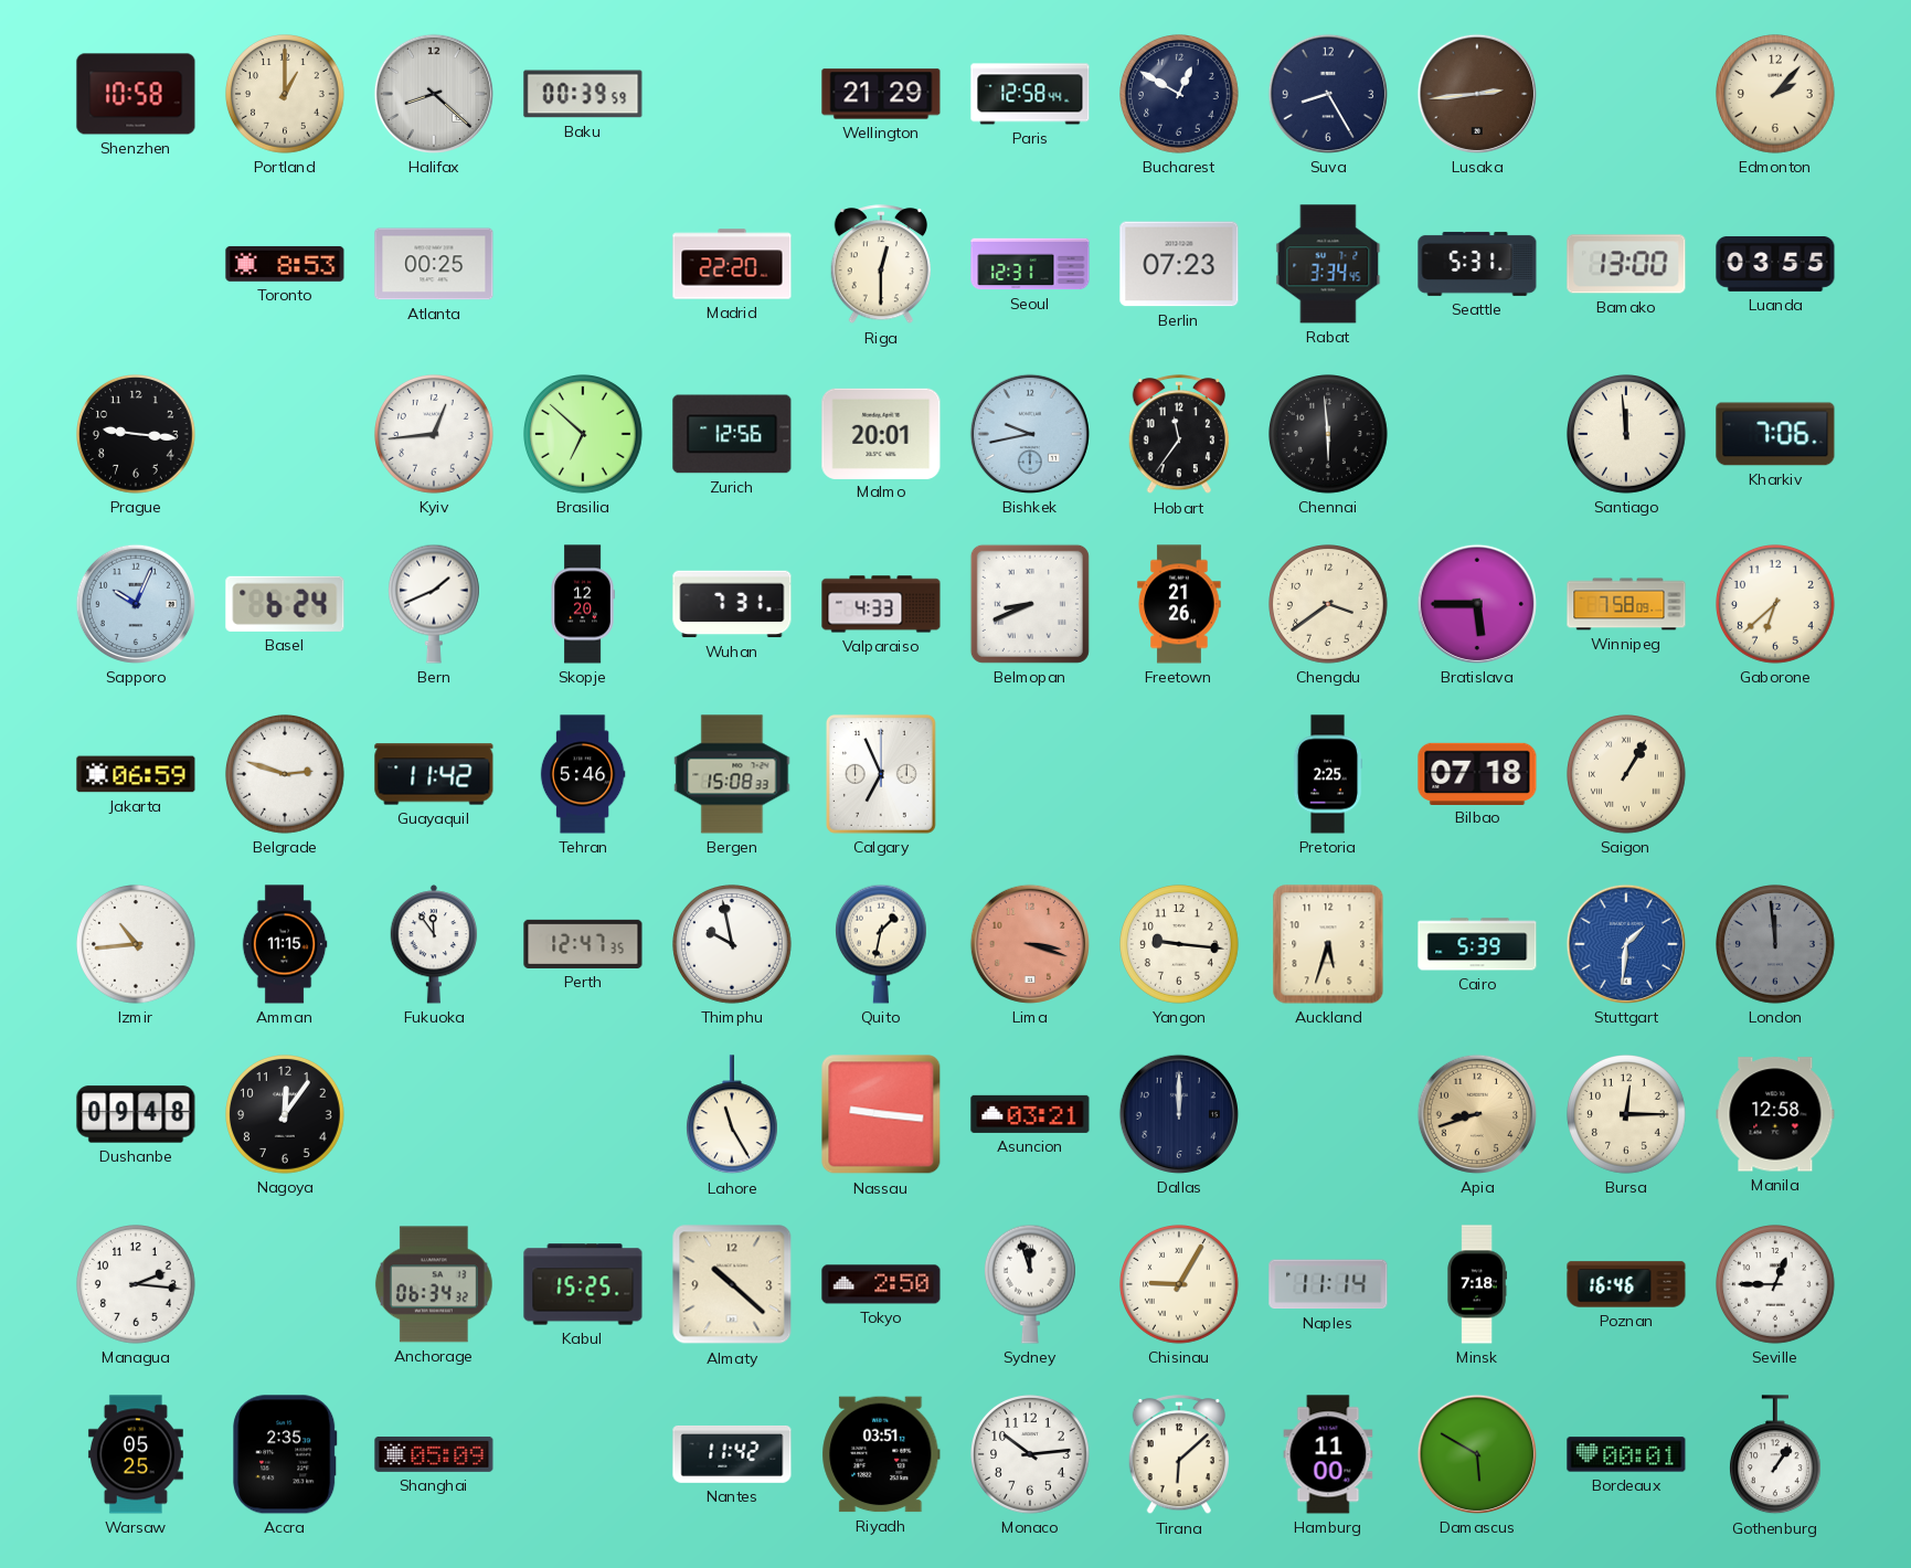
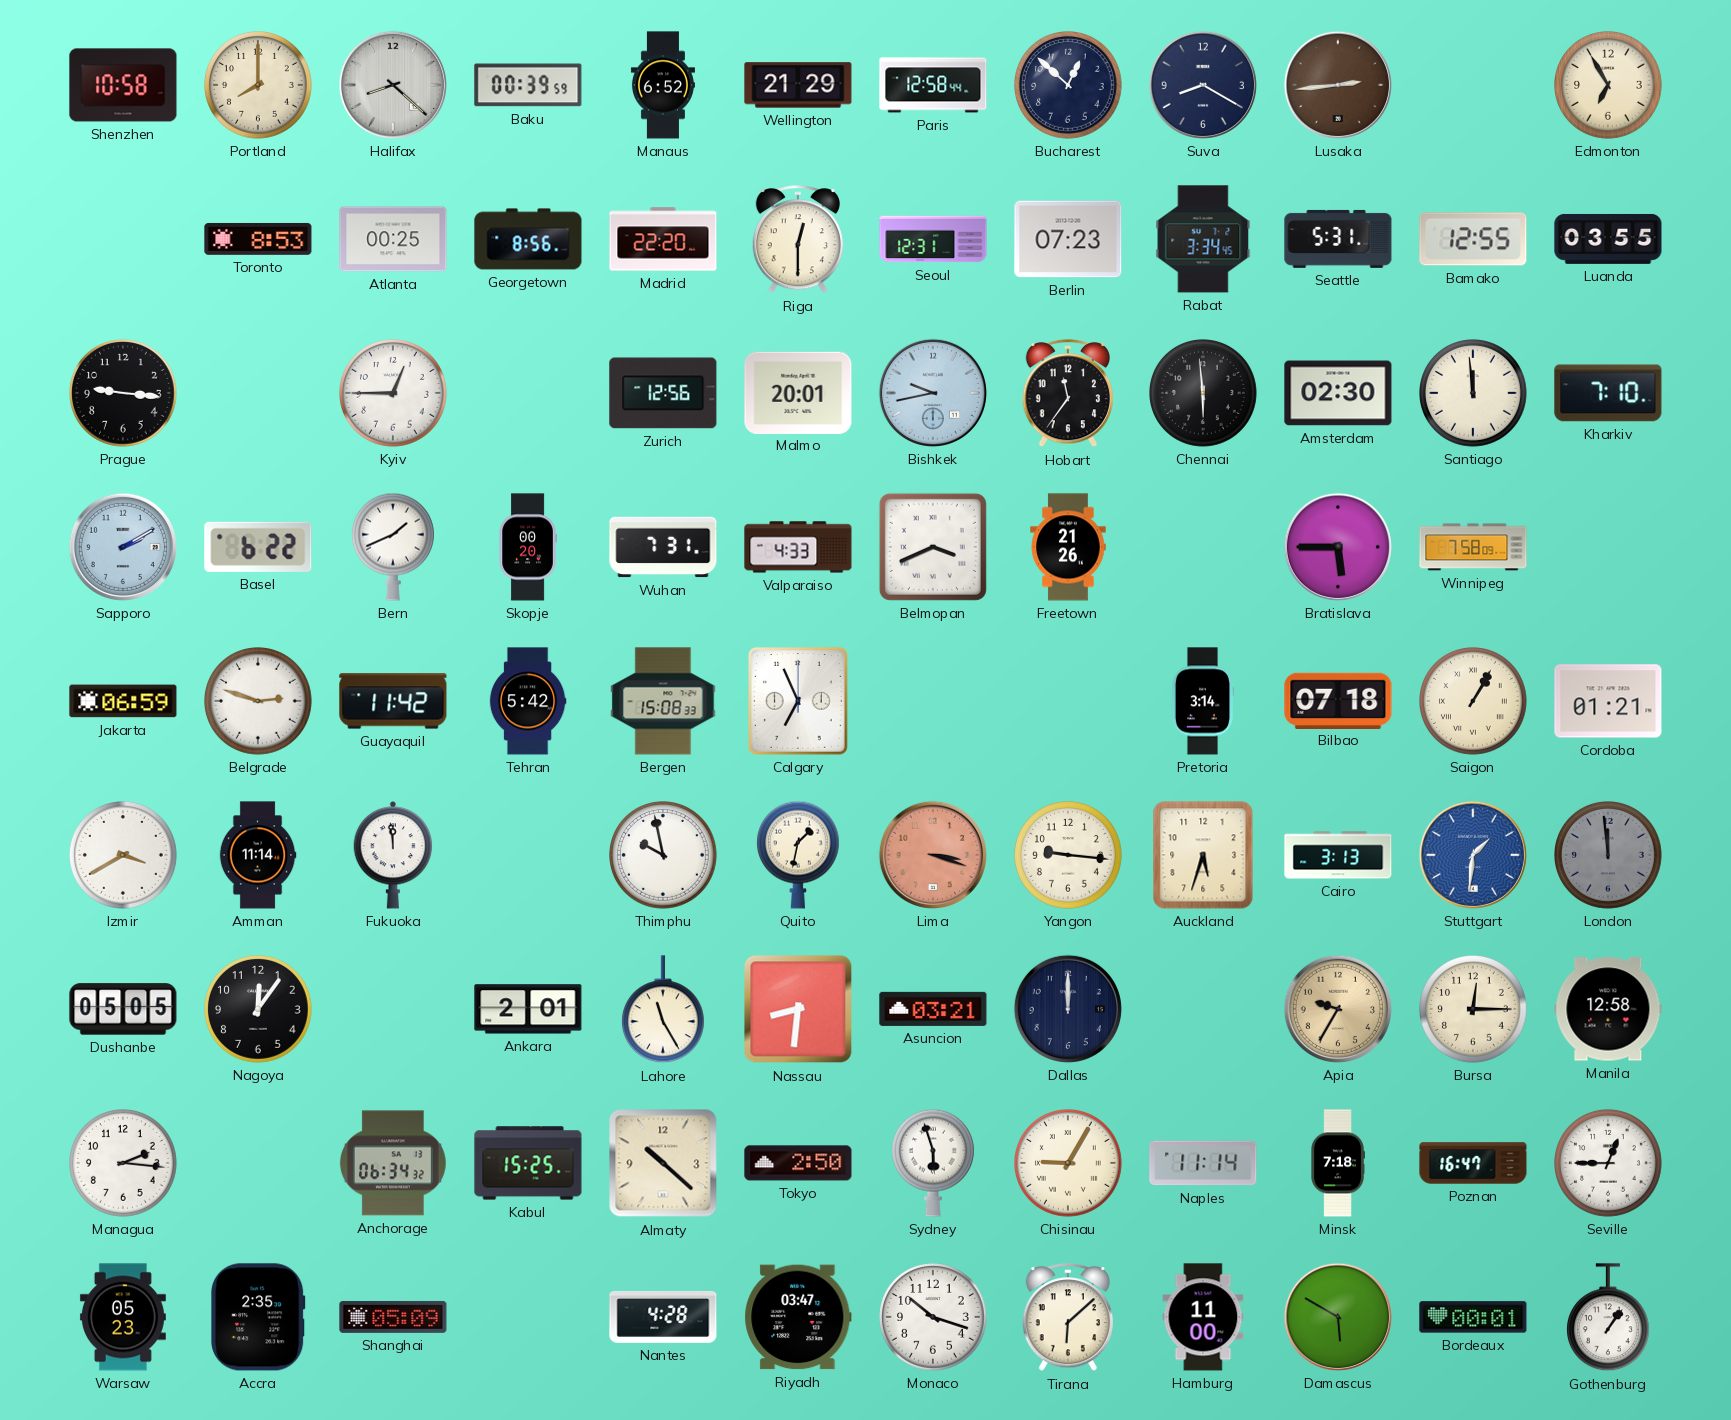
Portland: 1:00 -> 8:00 (259, 86)
Manaus: none -> 6:52 (663, 85)
Bucharest: 12:50 -> 12:52 (1069, 86)
Suva: 8:25 -> 8:20 (1203, 85)
Edmonton: 2:07 -> 6:55 (1609, 86)
Georgetown: none -> 8:56 (528, 239)
Bamako: 13:00 -> 12:55 (1473, 239)
Kyiv: 12:44 -> 12:45 (394, 394)
Brasilia: 6:52 -> none (584, 435)
Amsterdam: none -> 02:30 (1338, 393)
Kharkiv: 7:06 -> 7:10 (1608, 393)
Sapporo: 10:04 -> 2:10 (123, 547)
Basel: 6:24 -> 6:22 (258, 547)
Skopje: 12:20 -> 00:20 (528, 547)
Belmopan: 8:41 -> 3:41 (933, 547)
Chengdu: 3:39 -> none (1329, 605)
Gaborone: 6:38 -> none (1776, 605)
Tehran: 5:46 -> 5:42 (528, 701)
Pretoria: 2:25 -> 3:14 (1203, 701)
Cordoba: none -> 01:21 (1608, 701)
Izmir: 10:44 -> 3:40 (124, 856)
Amman: 11:15 -> 11:14 (258, 855)
Fukuoka: 11:54 -> 11:59 (393, 855)
Perth: 12:47 -> none (583, 944)
Cairo: 5:39 -> 3:13 (1338, 855)
Dushanbe: 09:48 -> 05:05 (123, 1009)
Ankara: none -> 2:01 (528, 1009)
Nassau: 9:16 -> 8:31 (798, 1009)
Apia: 8:42 -> 9:35 (1338, 1009)
Sydney: 11:57 -> 5:57 (933, 1163)
Poznan: 16:46 -> 16:47 (1473, 1163)
Warsaw: 05:25 -> 05:23 (123, 1317)
Nantes: 11:42 -> 4:28 (663, 1317)
Riyadh: 03:51 -> 03:47 (798, 1317)
Monaco: 10:14 -> 10:18 (934, 1318)
